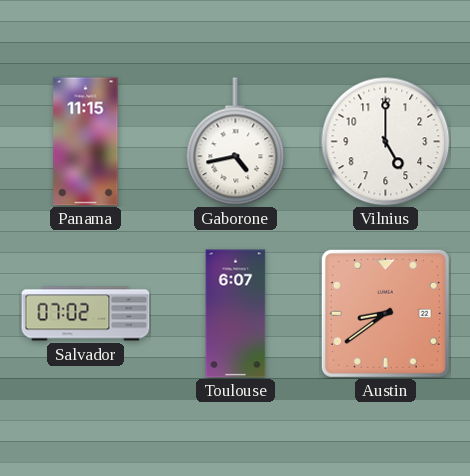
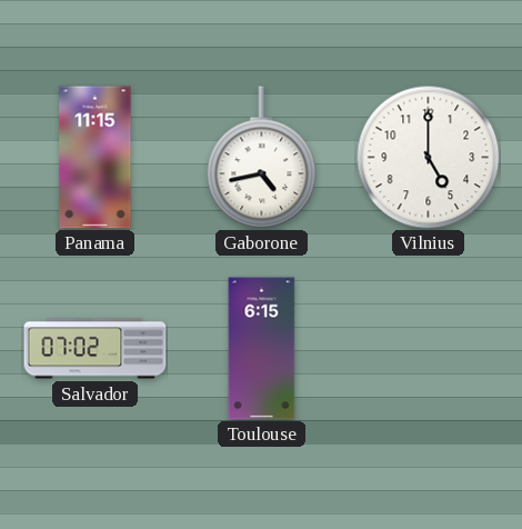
Toulouse: 6:07 -> 6:15 (262, 349)
Austin: 8:39 -> none (385, 313)
